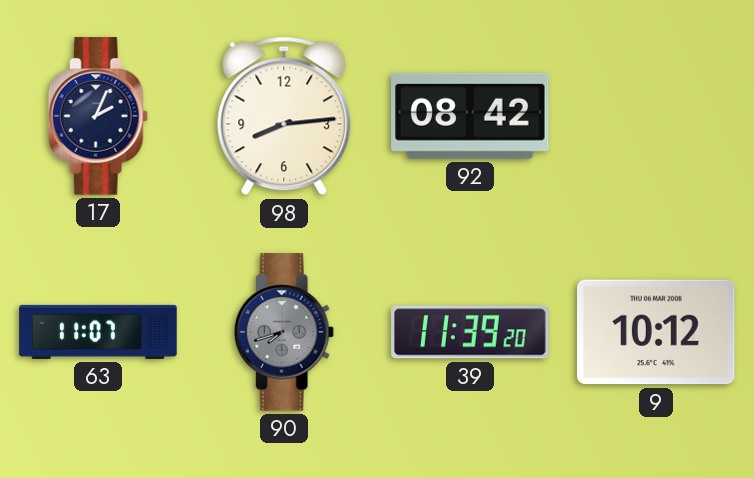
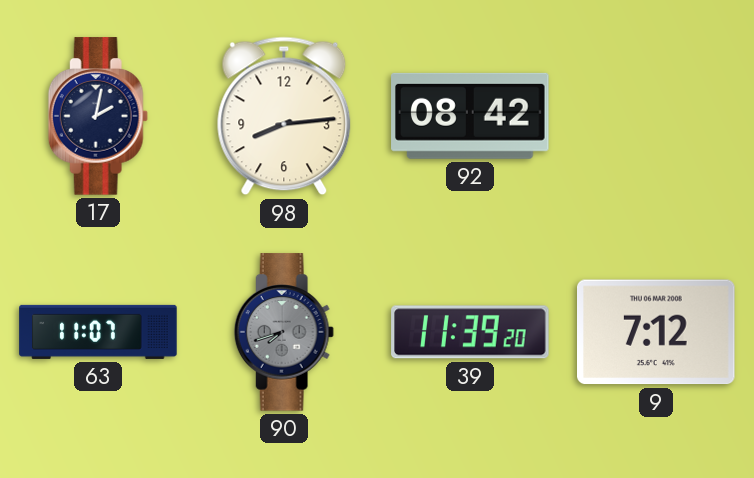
17: 2:04 -> 2:02 (98, 116)
9: 10:12 -> 7:12 (657, 332)
